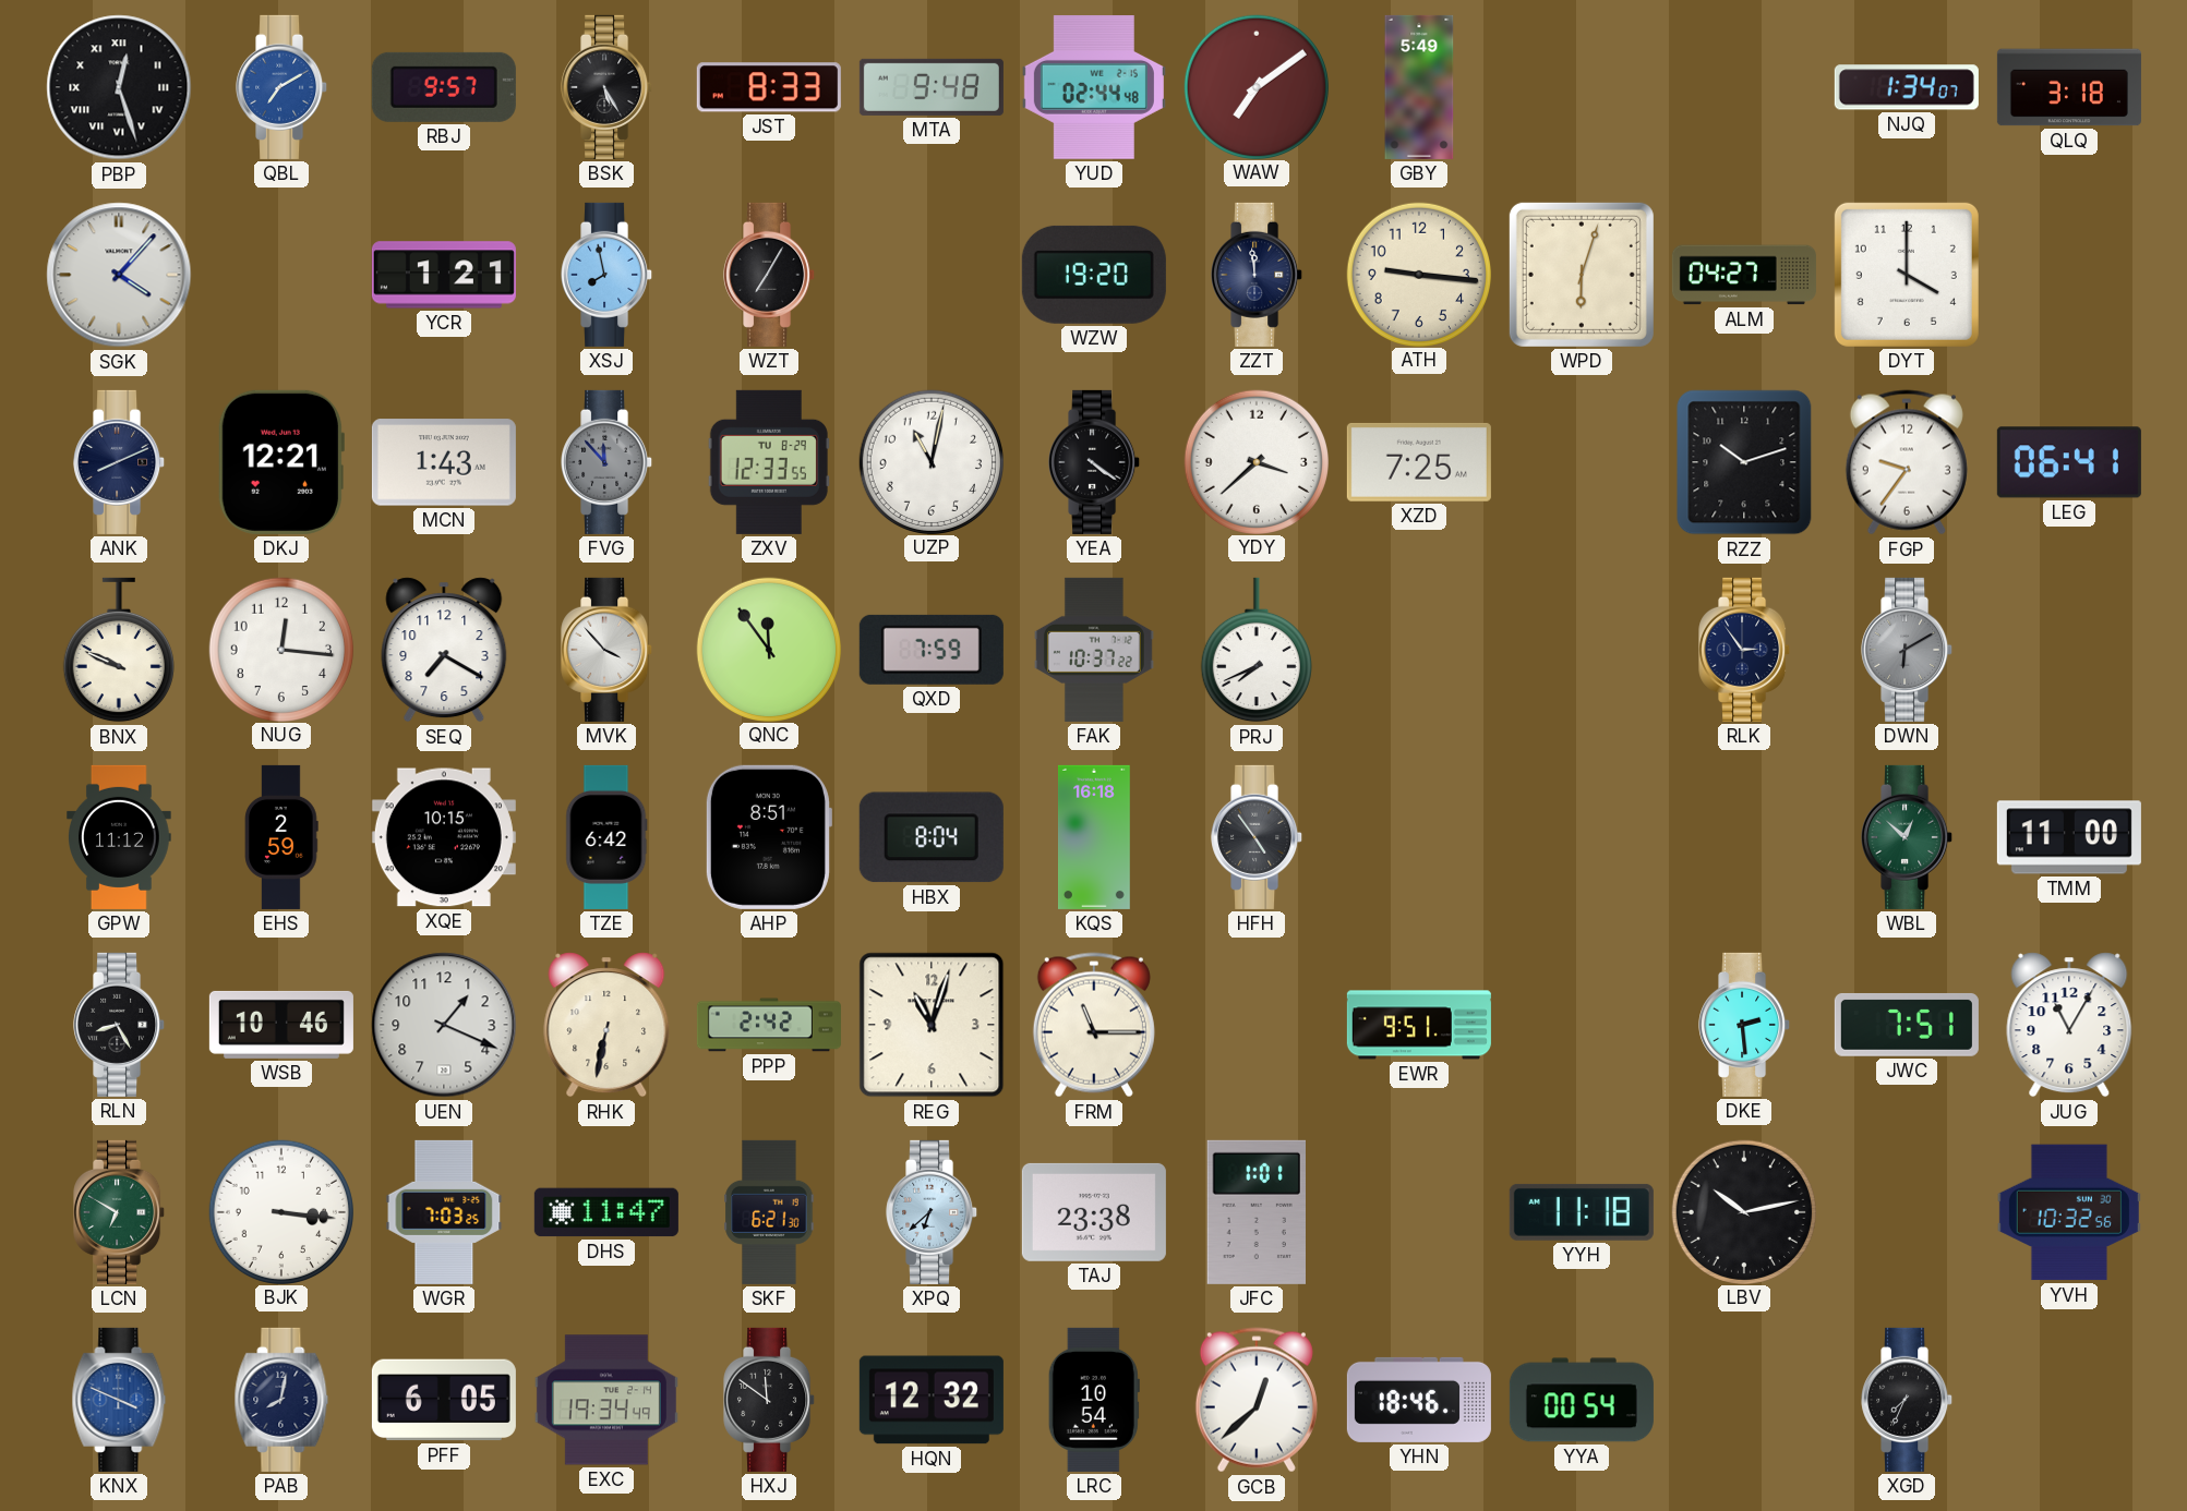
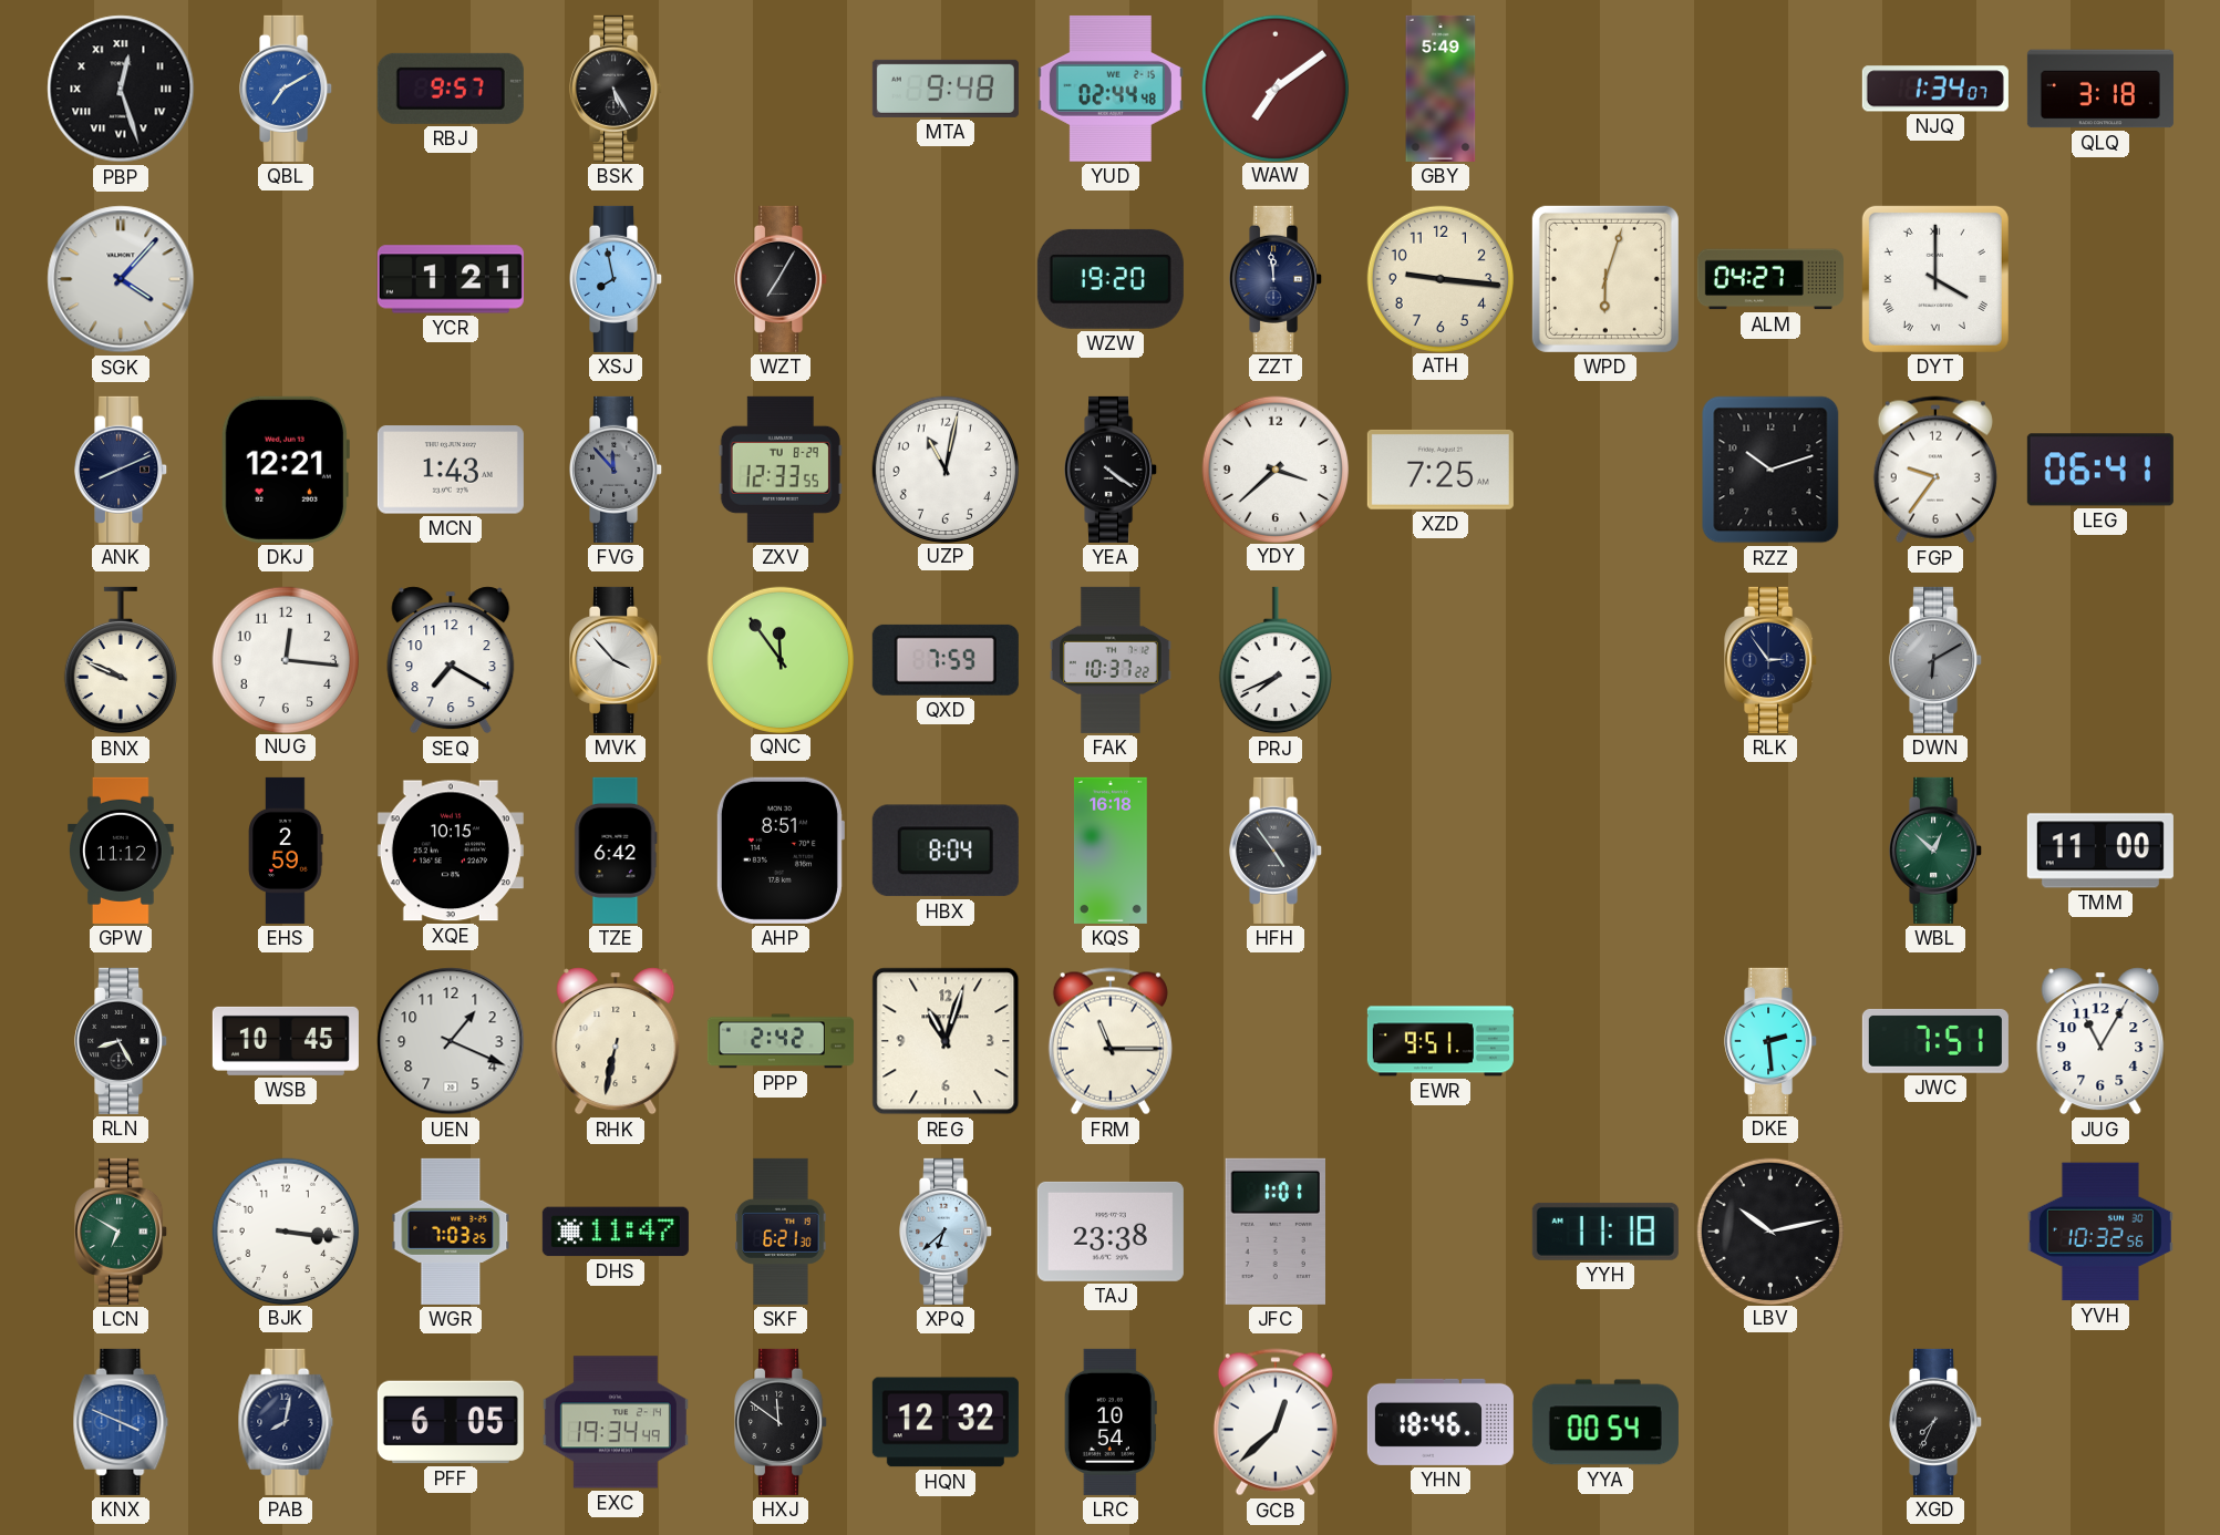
JST: 8:33 -> none (769, 87)
DYT numerals: Arabic -> Roman (1935, 279)
WSB: 10:46 -> 10:45 (286, 1041)
